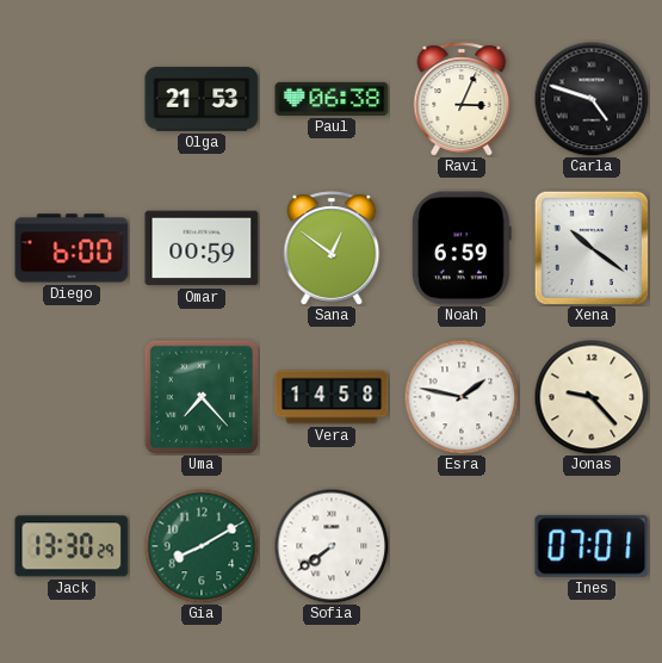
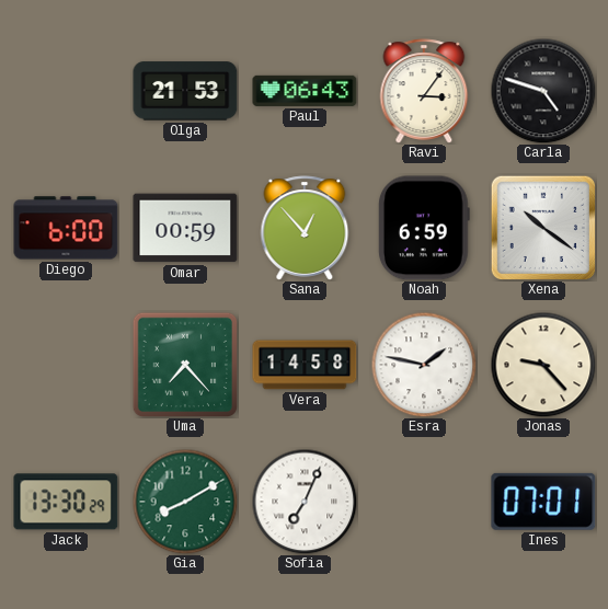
Paul: 06:38 -> 06:43 (305, 91)
Ravi: 3:04 -> 3:06 (424, 91)
Sana: 12:51 -> 12:53 (305, 228)
Sofia: 7:39 -> 7:04 (305, 502)
